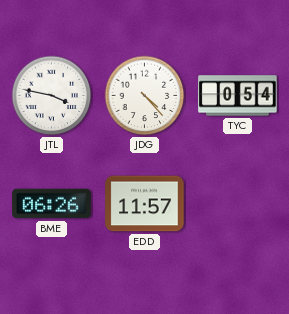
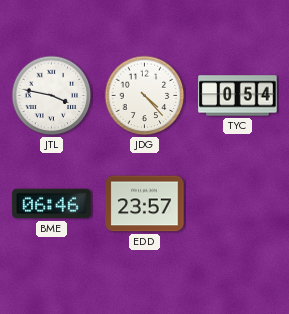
BME: 06:26 -> 06:46 (52, 204)
EDD: 11:57 -> 23:57 (145, 204)
